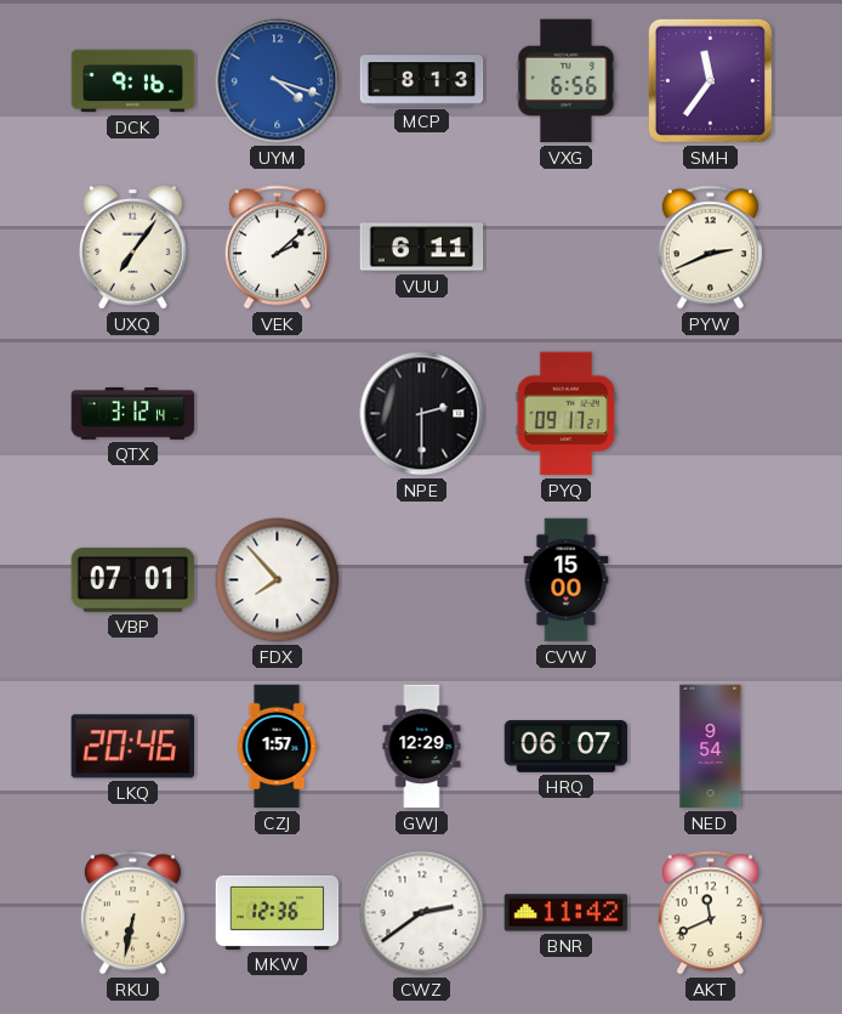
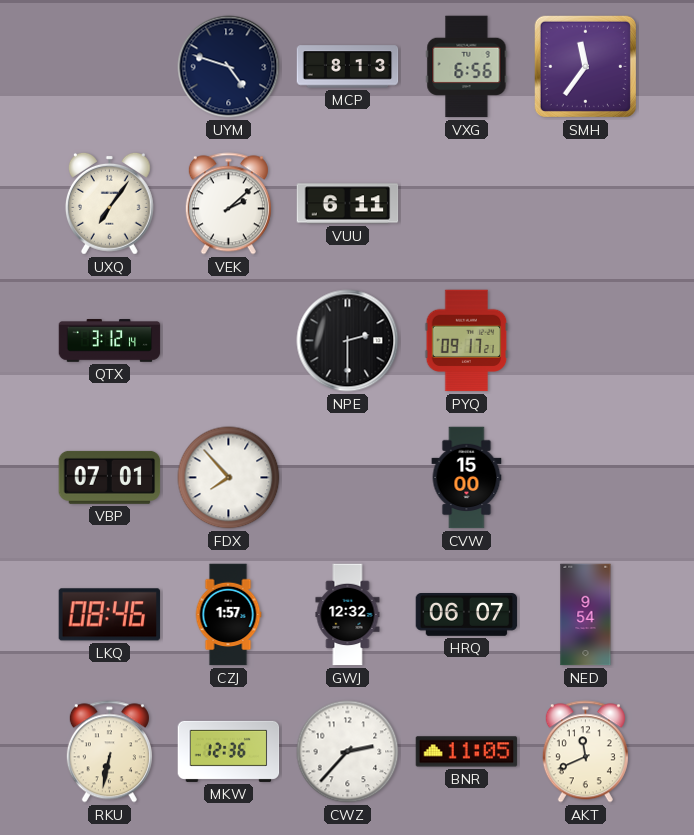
DCK: 9:16 -> none (133, 81)
UYM: 4:18 -> 4:48 (229, 67)
UYM dial: blue -> navy (229, 67)
PYW: 2:41 -> none (710, 248)
LKQ: 20:46 -> 08:46 (110, 615)
GWJ: 12:29 -> 12:32 (348, 615)
CWZ: 2:39 -> 2:37 (348, 752)
BNR: 11:42 -> 11:05 (467, 752)
